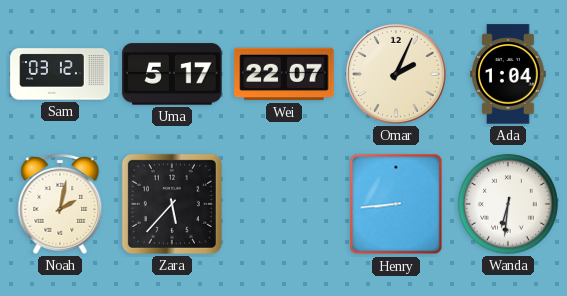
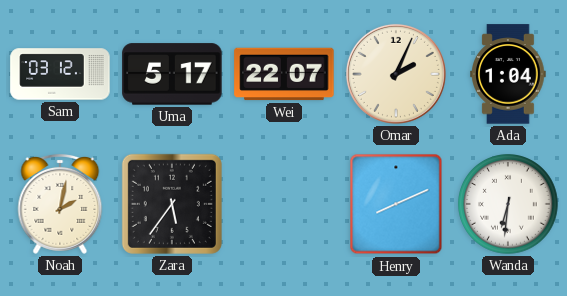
Zara: 5:37 -> 5:36 (172, 204)
Henry: 8:44 -> 8:11 (396, 204)
